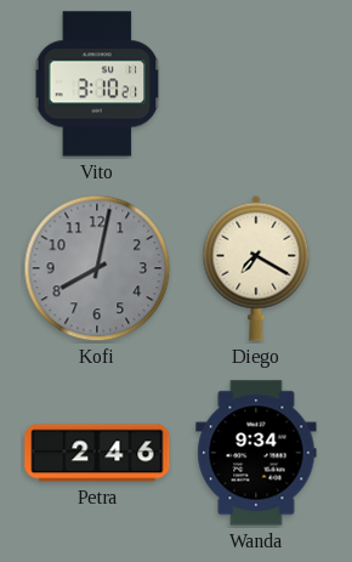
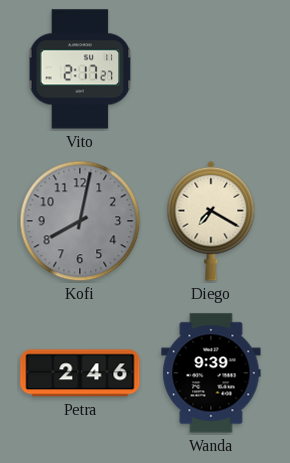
Vito: 3:10 -> 2:17 (80, 69)
Wanda: 9:34 -> 9:39 (211, 373)
